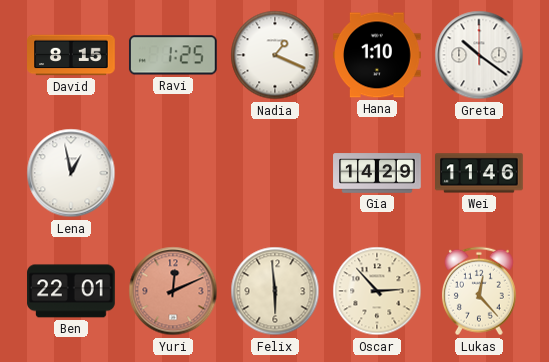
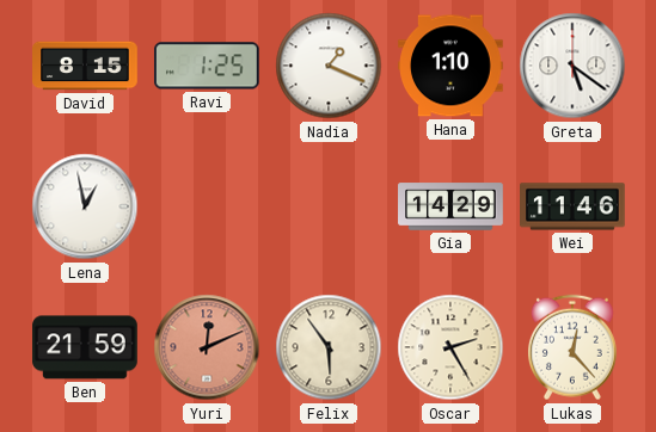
Greta: 10:21 -> 5:21 (572, 66)
Ben: 22:01 -> 21:59 (85, 347)
Felix: 5:59 -> 5:54 (329, 347)
Oscar: 2:53 -> 2:25 (450, 347)
